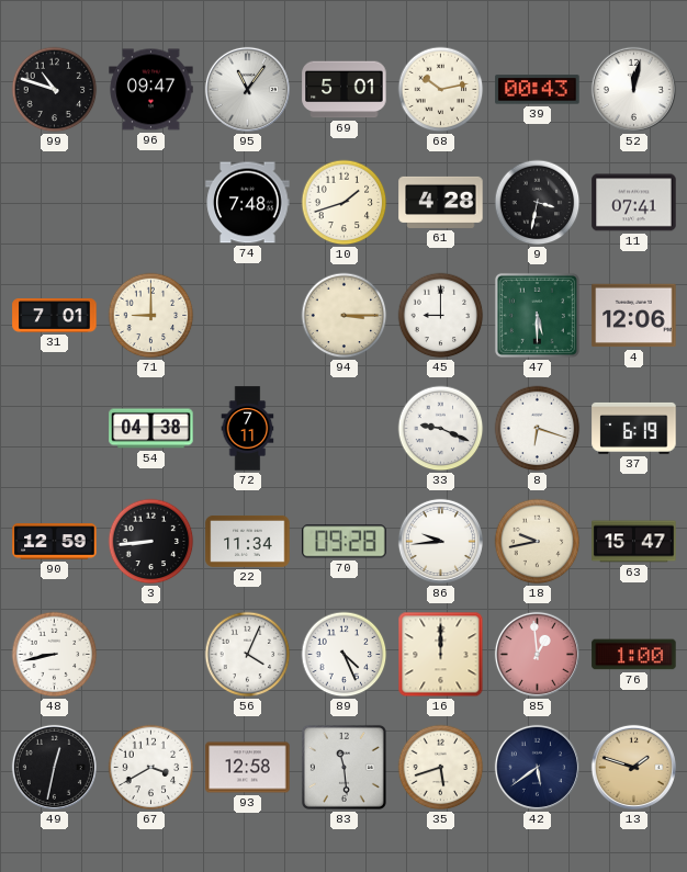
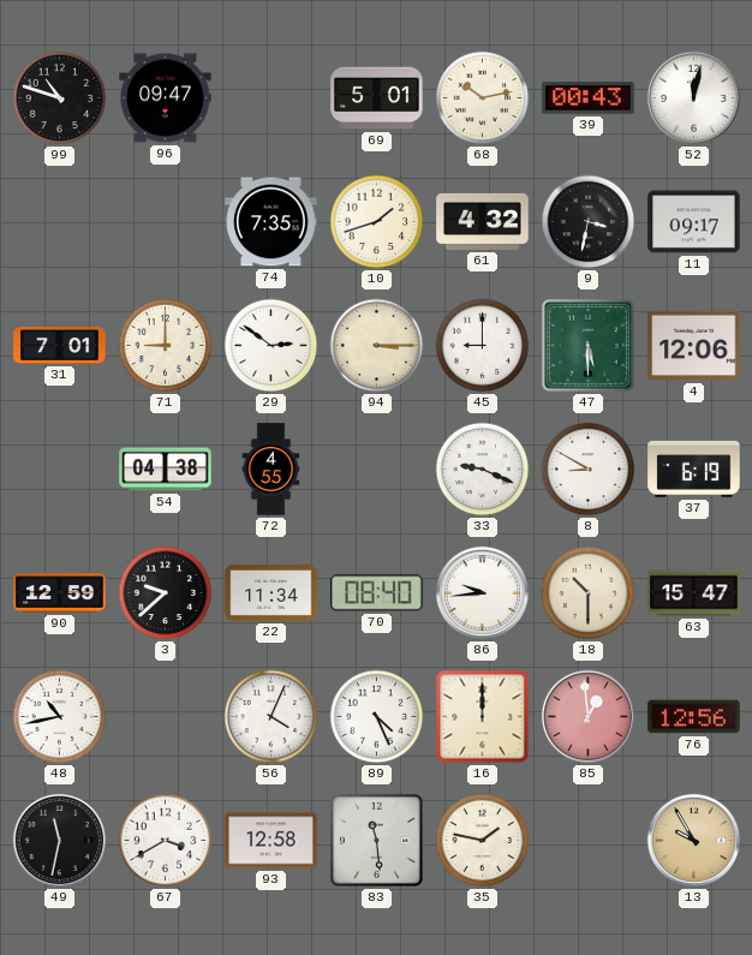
95: 11:06 -> none (247, 89)
74: 7:48 -> 7:35 (271, 222)
61: 4:28 -> 4:32 (483, 221)
11: 07:41 -> 09:17 (694, 222)
29: none -> 2:51 (271, 346)
72: 7:11 -> 4:55 (271, 470)
8: 6:18 -> 8:50 (589, 470)
3: 8:44 -> 9:38 (166, 593)
70: 09:28 -> 08:40 (377, 593)
18: 9:43 -> 10:30 (589, 593)
48: 8:43 -> 10:43 (60, 717)
76: 1:00 -> 12:56 (694, 717)
49: 12:32 -> 11:32 (59, 840)
35: 5:42 -> 1:47 (483, 841)
42: 5:39 -> none (537, 767)
13: 1:48 -> 9:55 (693, 840)
